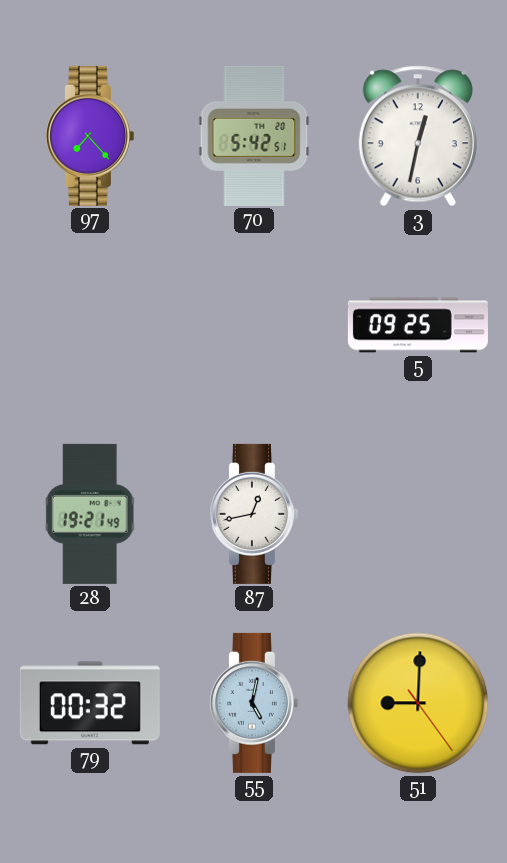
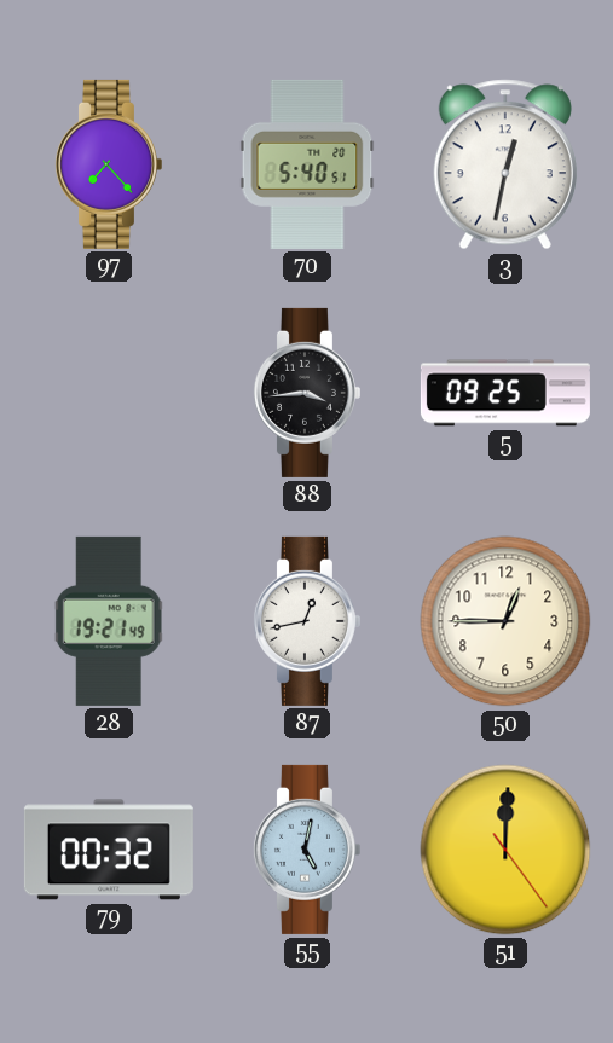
70: 5:42 -> 5:40 (307, 164)
88: none -> 3:44 (306, 393)
50: none -> 12:45 (505, 621)
51: 9:00 -> 12:00 (505, 850)
